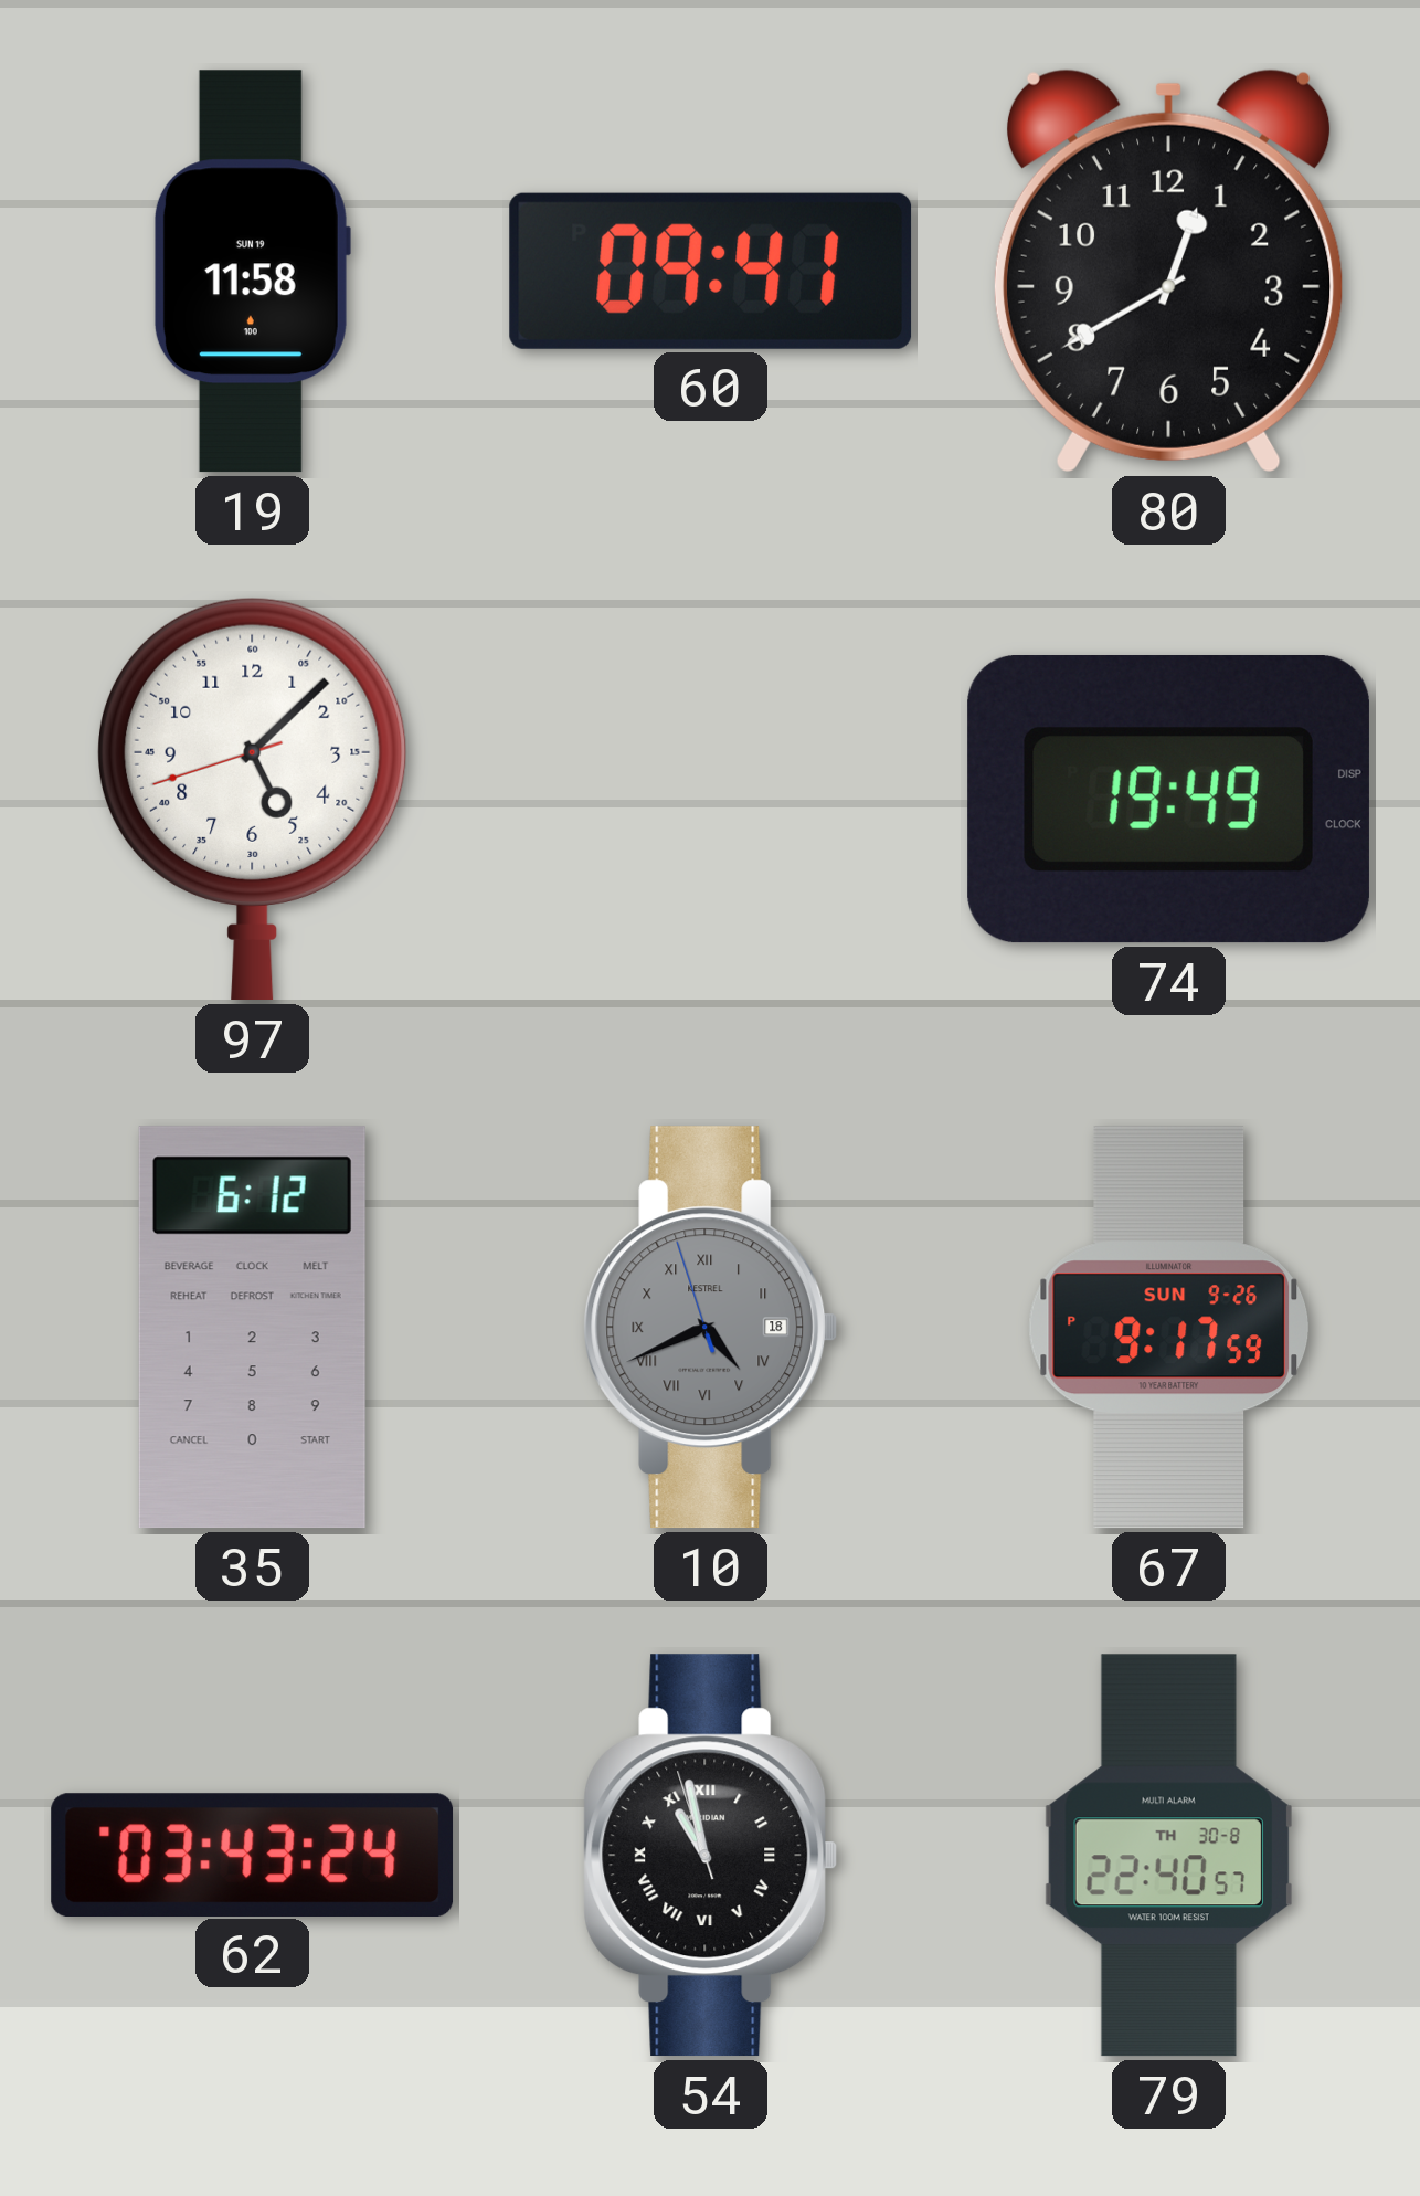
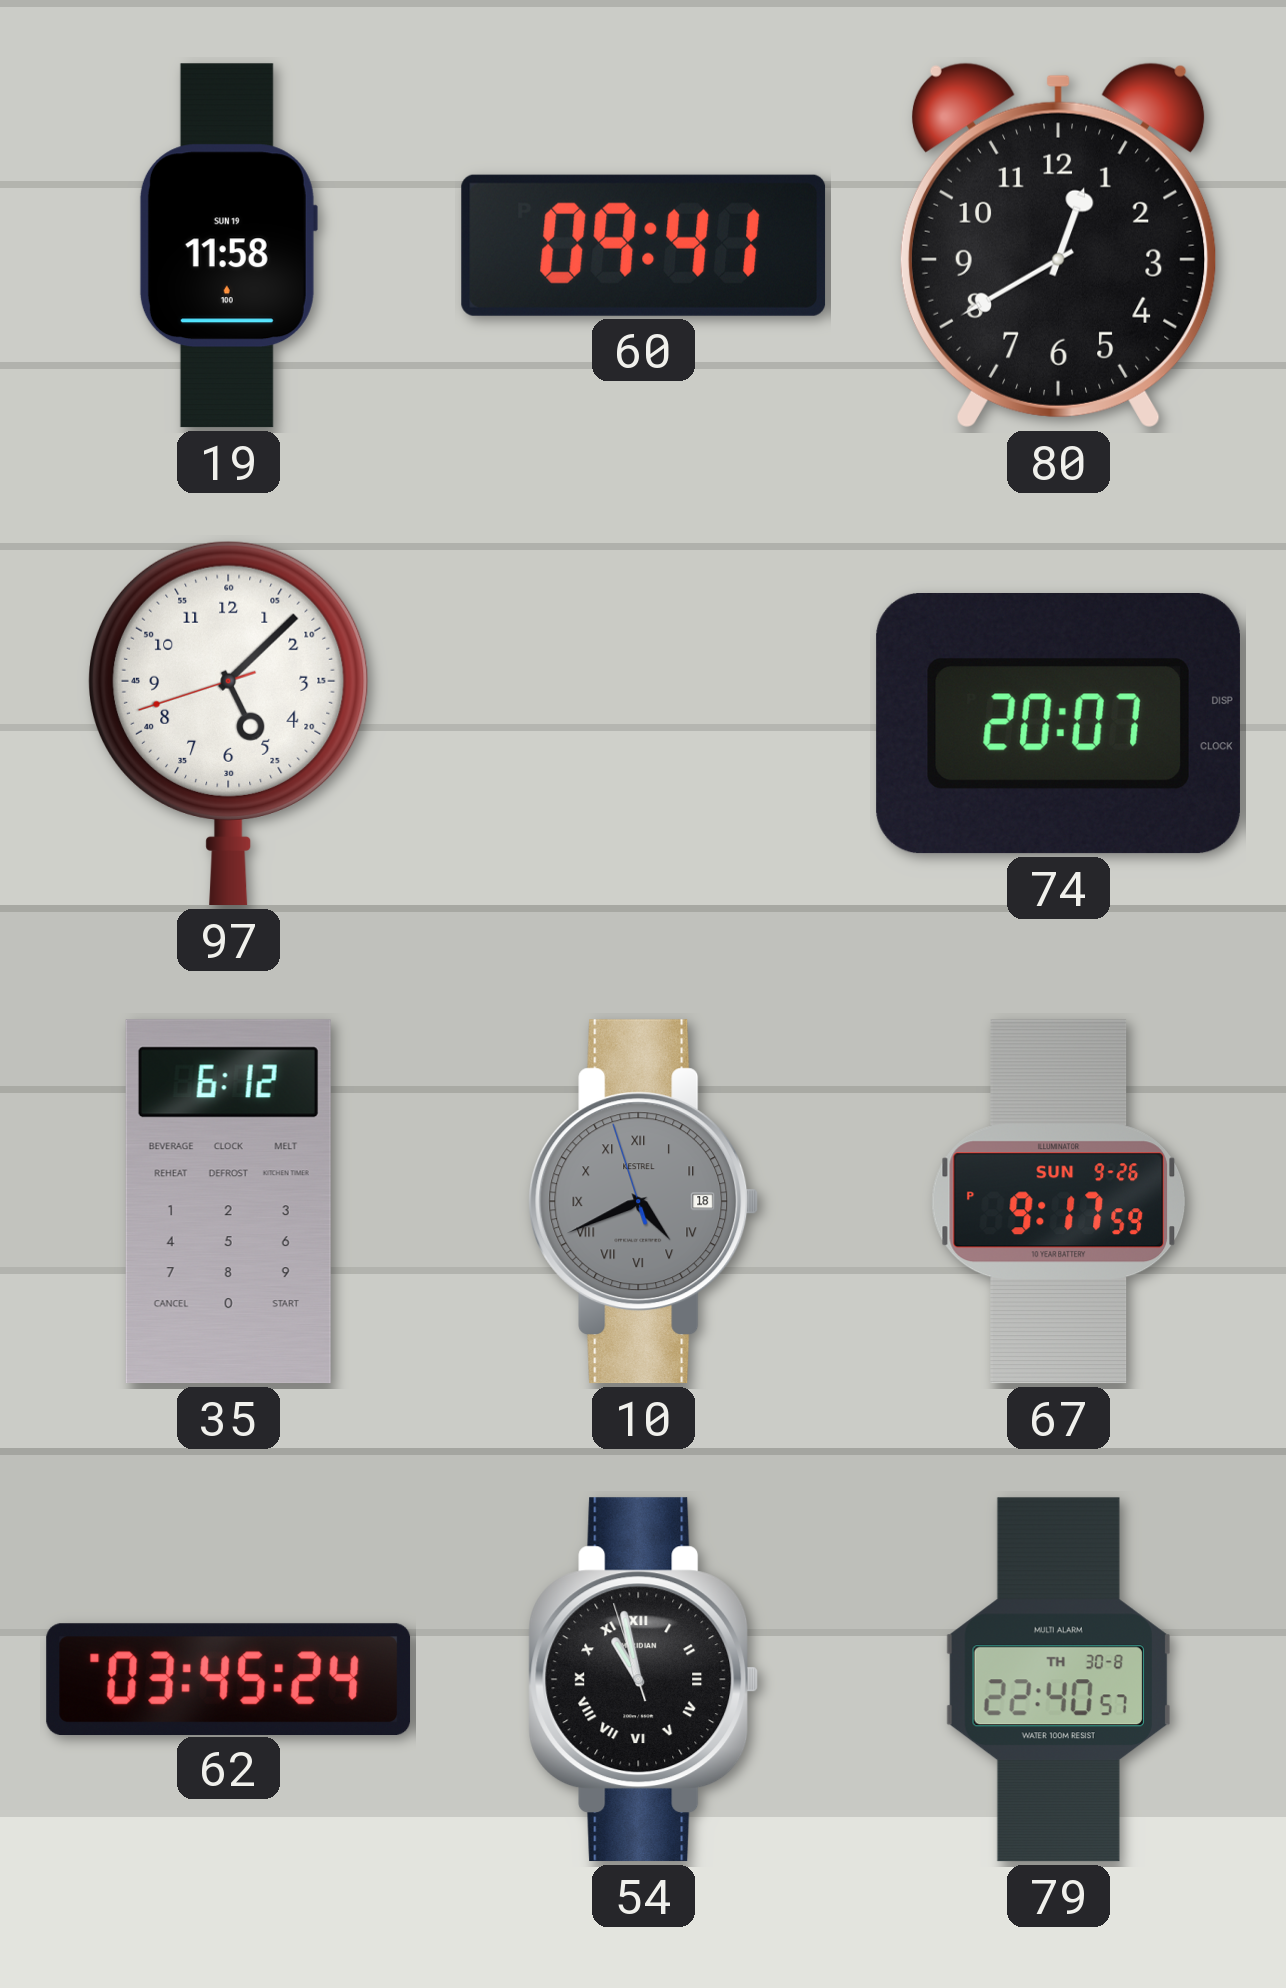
74: 19:49 -> 20:07 (1058, 724)
62: 03:43 -> 03:45 (229, 1679)
